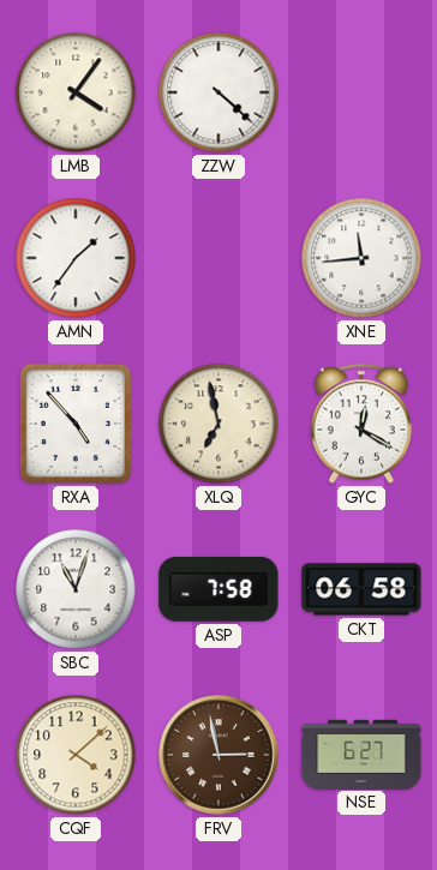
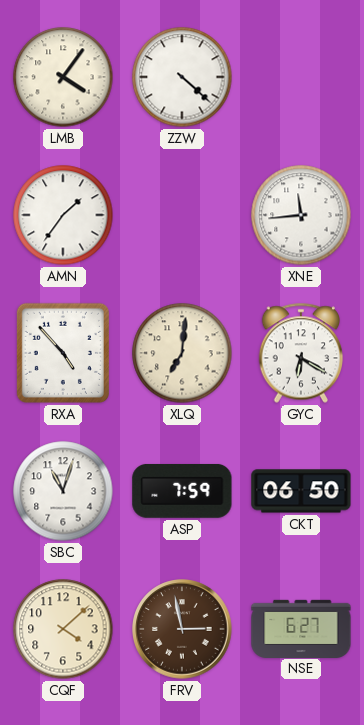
XLQ: 6:58 -> 7:01 (182, 353)
GYC: 12:20 -> 6:20 (301, 353)
ASP: 7:58 -> 7:59 (182, 491)
CKT: 06:58 -> 06:50 (301, 491)
